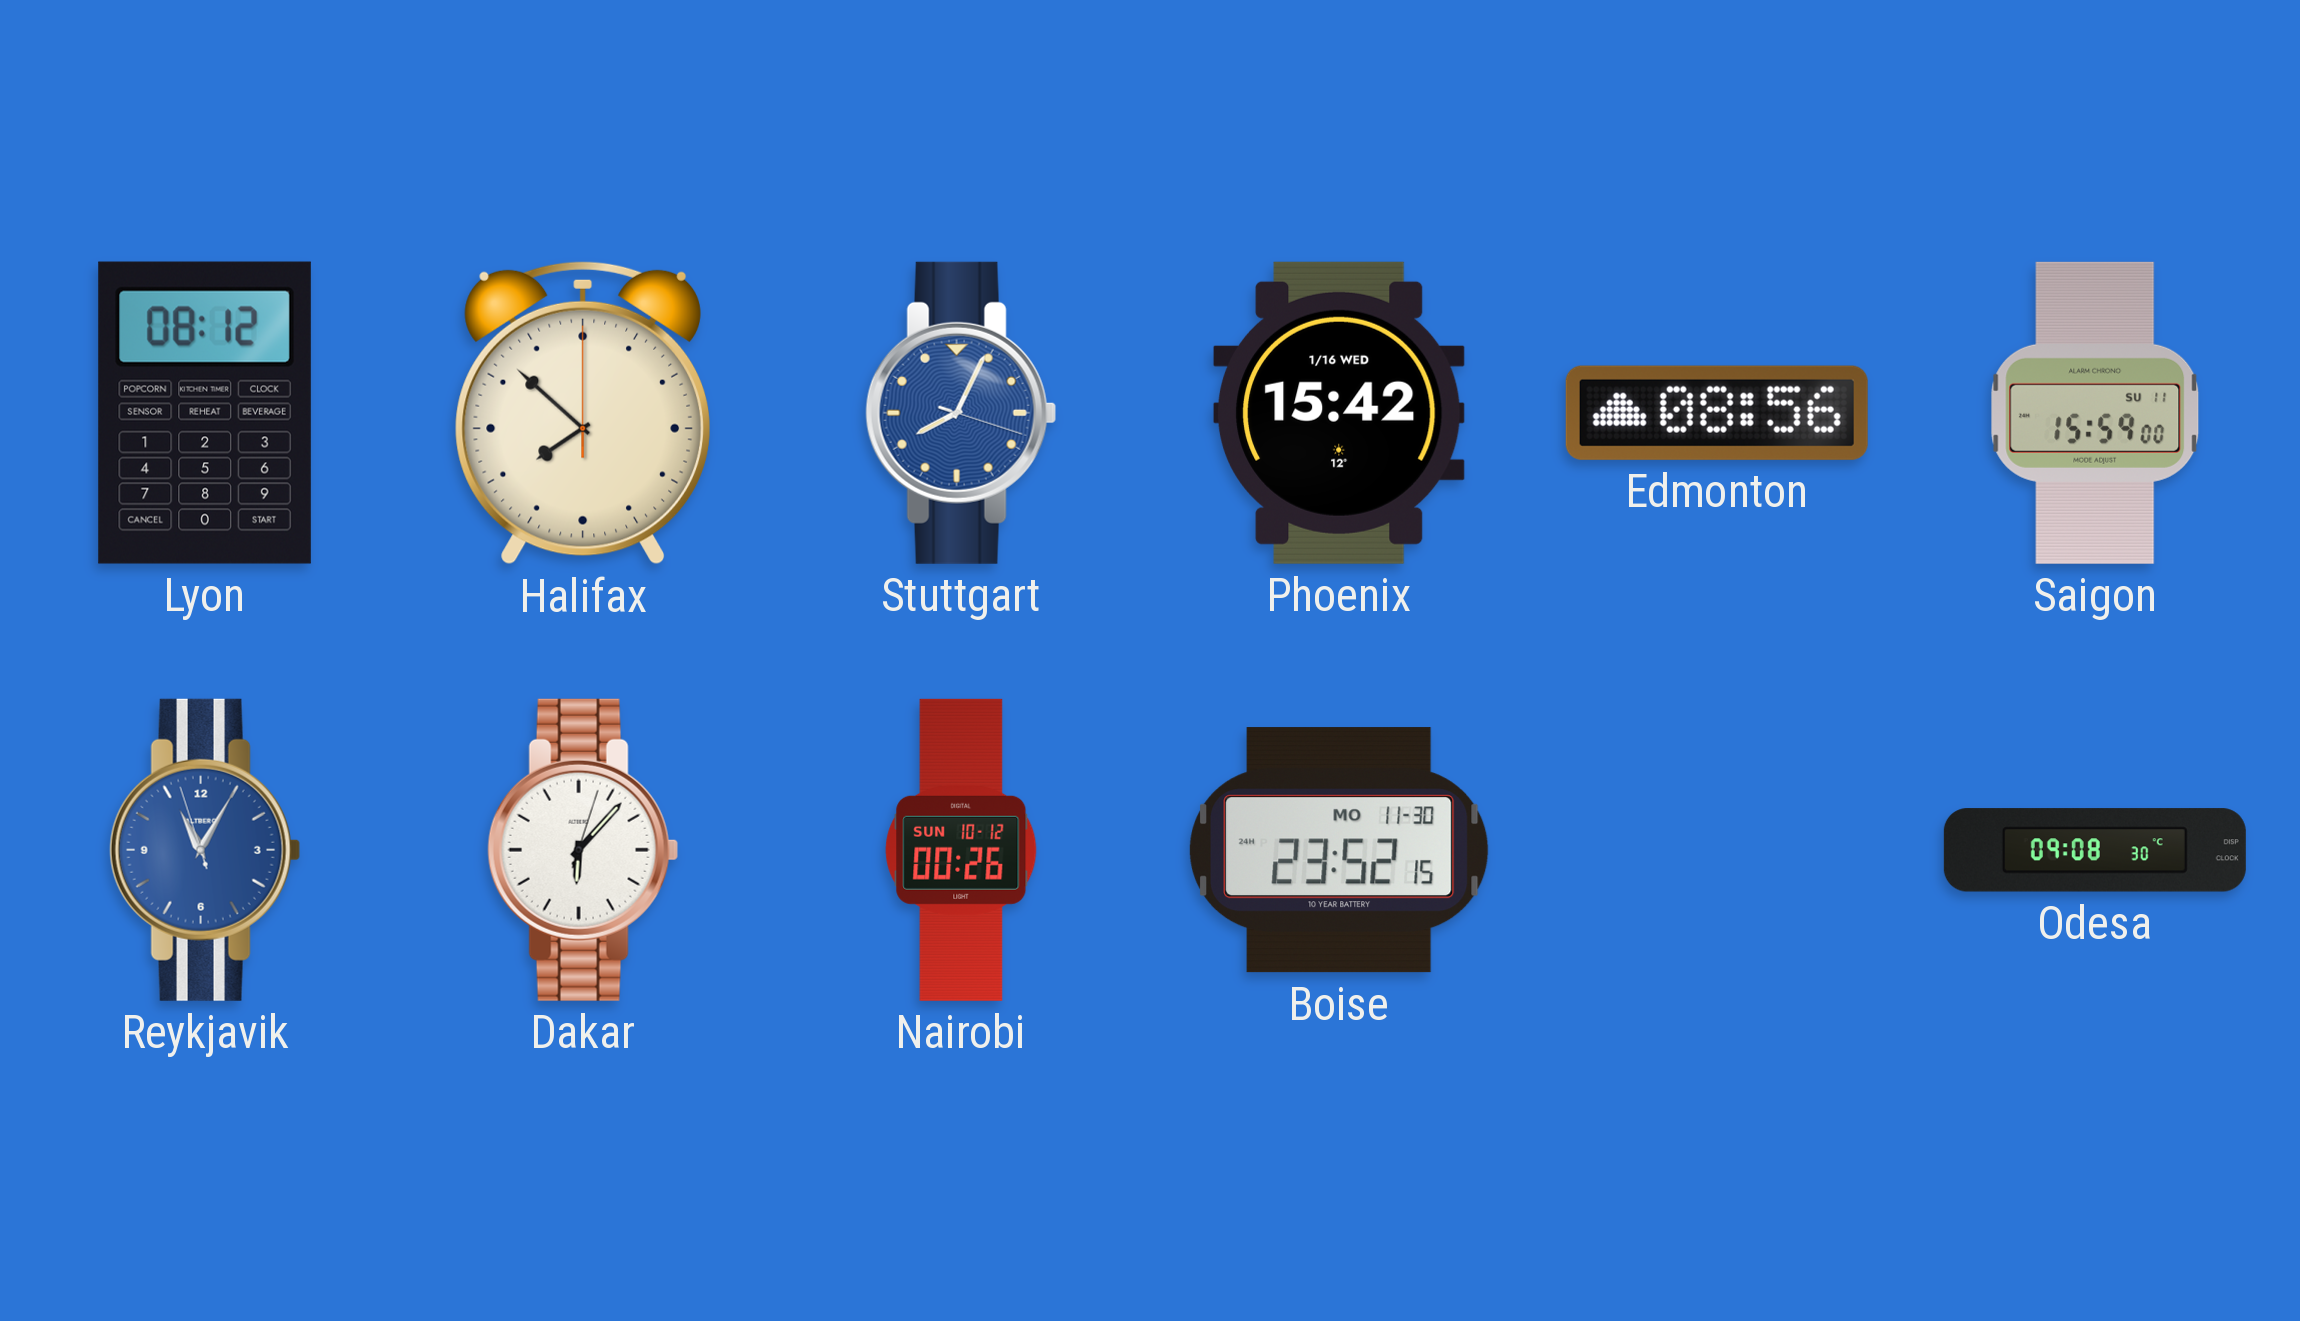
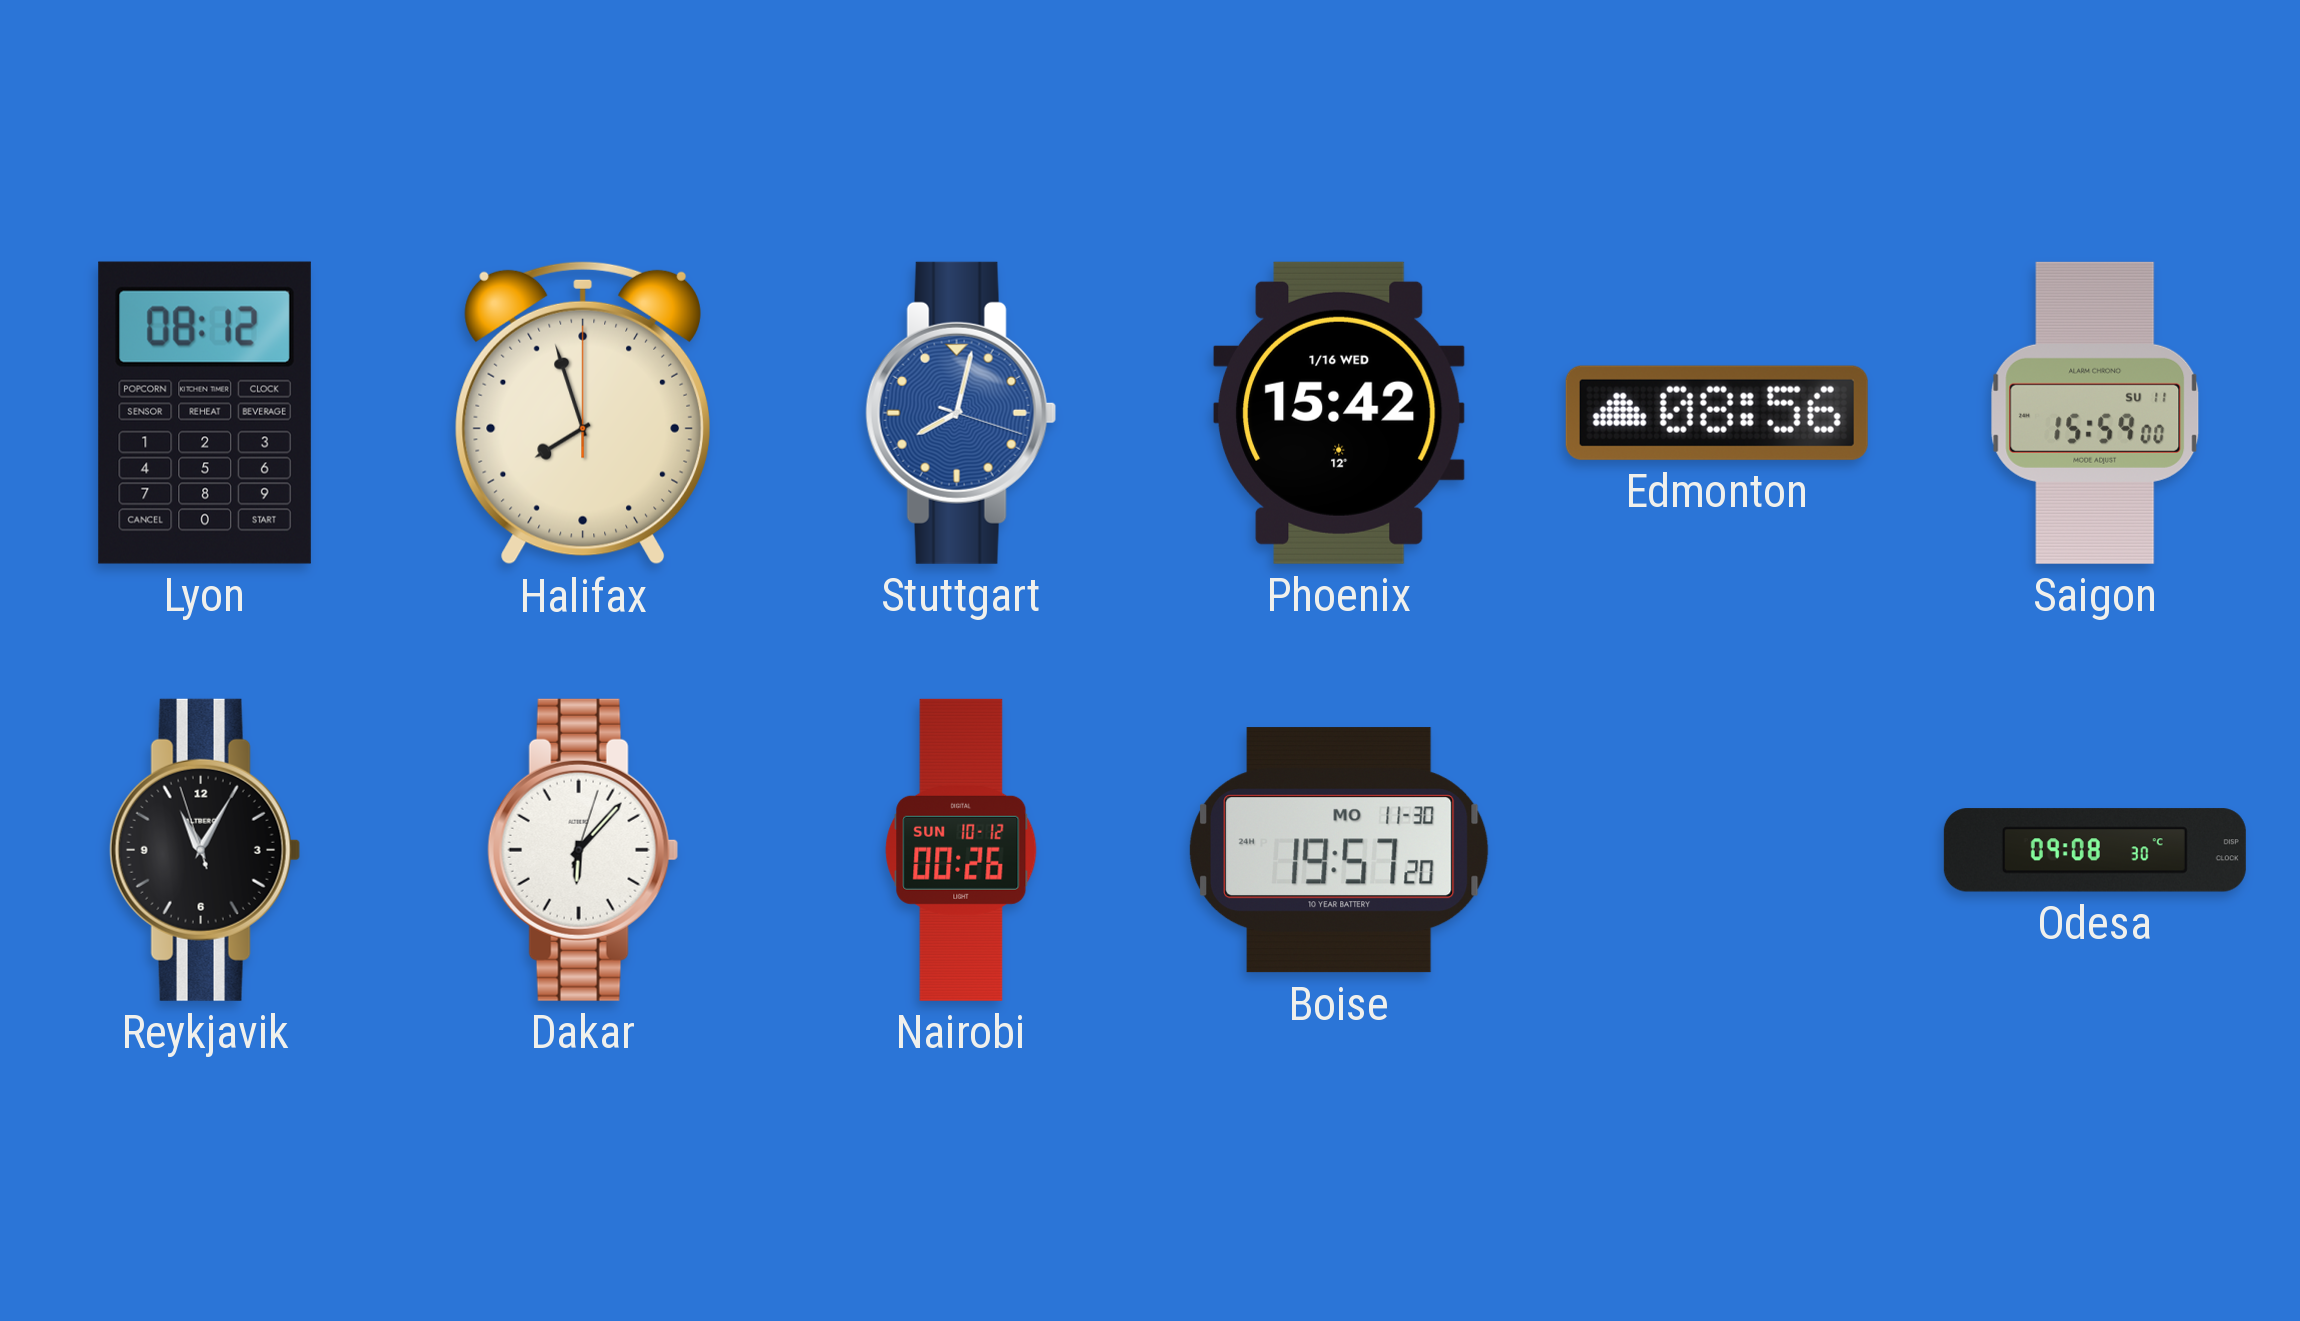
Halifax: 7:52 -> 7:57 (583, 413)
Stuttgart: 8:04 -> 8:02 (961, 413)
Reykjavik dial: blue -> black (205, 850)
Boise: 23:52 -> 19:57 (1340, 850)
